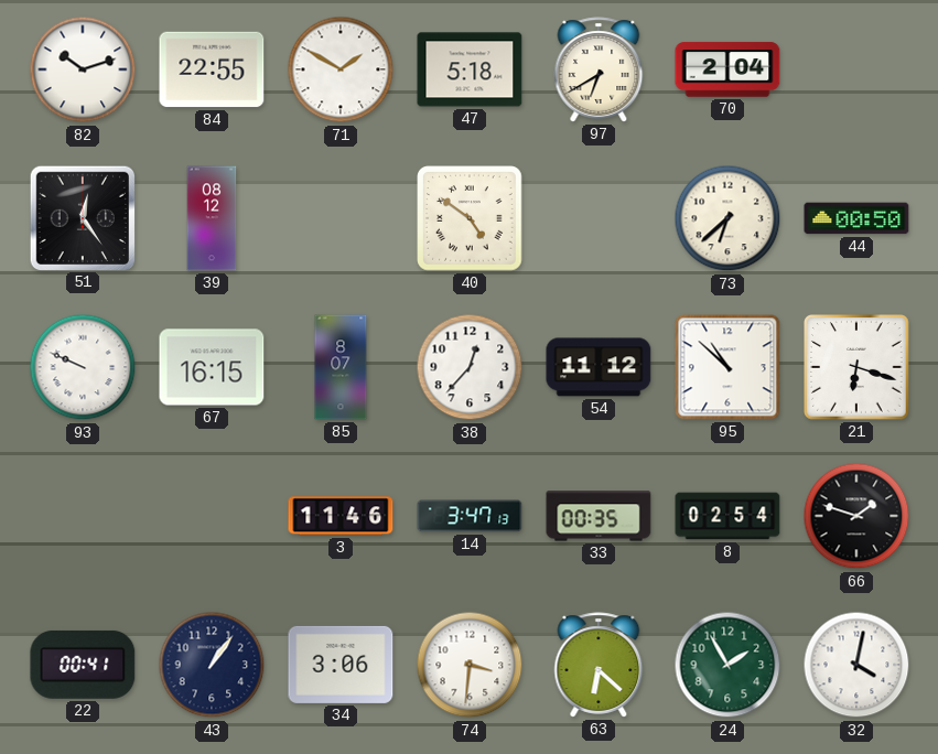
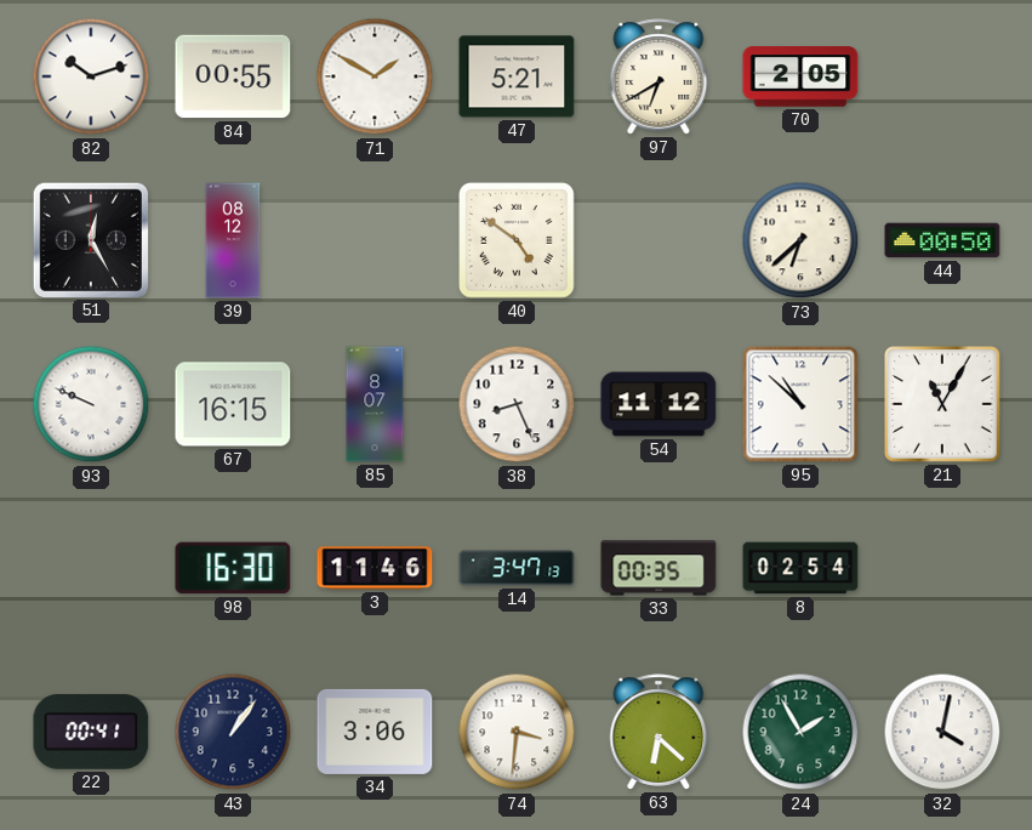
84: 22:55 -> 00:55 (233, 76)
47: 5:18 -> 5:21 (517, 76)
70: 2:04 -> 2:05 (800, 76)
51: 12:24 -> 12:25 (90, 239)
38: 12:37 -> 8:26 (517, 404)
21: 6:18 -> 11:05 (943, 405)
98: none -> 16:30 (233, 568)
66: 1:48 -> none (856, 516)
